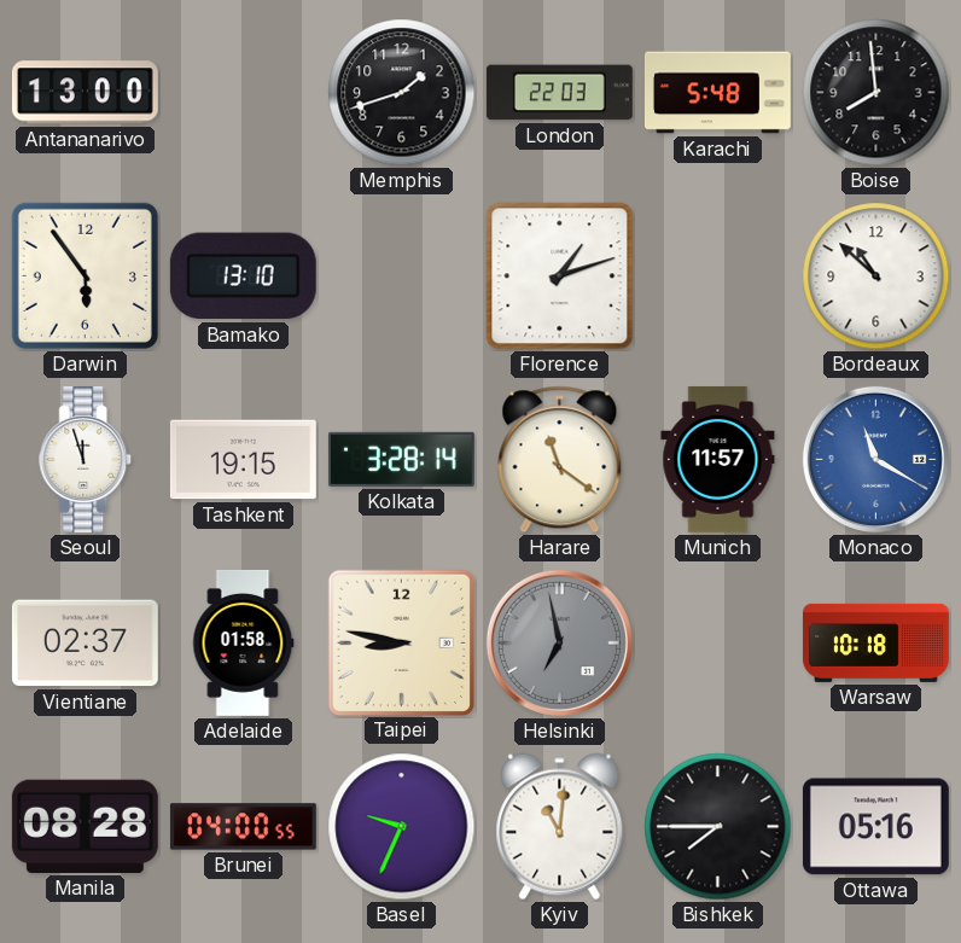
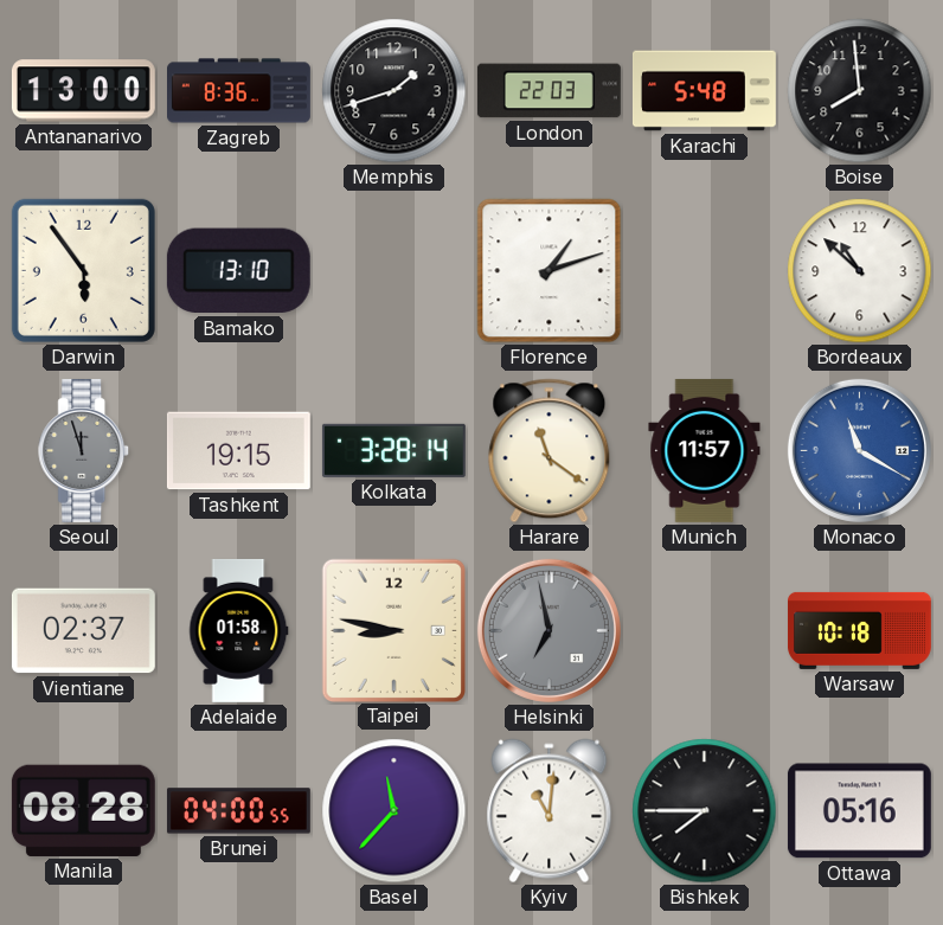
Zagreb: none -> 8:36 (239, 91)
Seoul dial: white -> grey (84, 450)
Basel: 9:34 -> 11:37 (394, 811)
